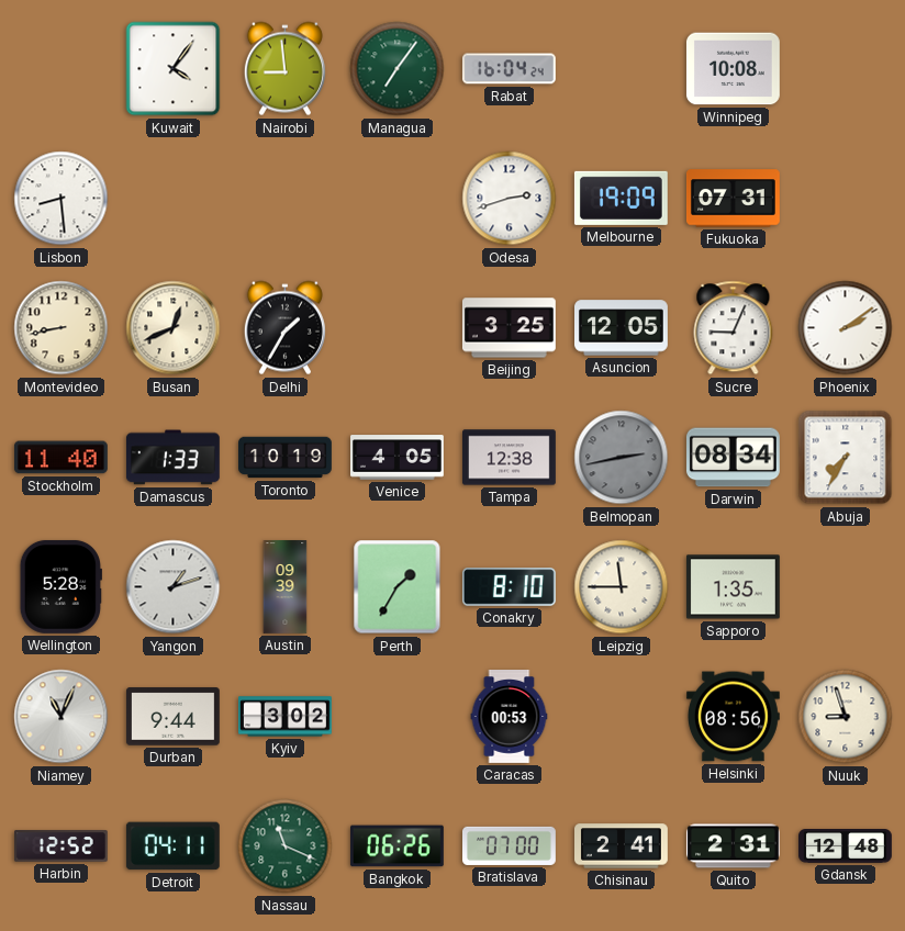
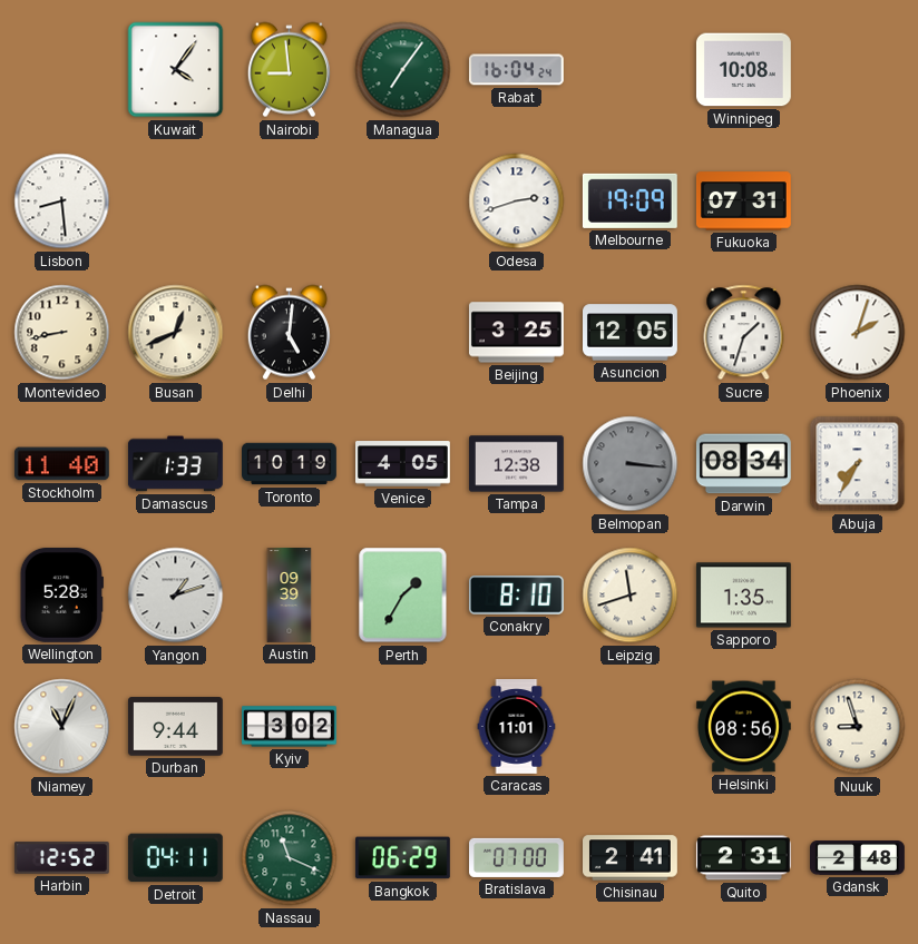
Delhi: 1:35 -> 5:01 (289, 333)
Sucre: 9:04 -> 1:33 (744, 333)
Phoenix: 2:09 -> 2:03 (858, 333)
Belmopan: 2:43 -> 3:16 (631, 464)
Leipzig: 11:45 -> 11:42 (631, 596)
Caracas: 00:53 -> 11:01 (517, 727)
Bangkok: 06:26 -> 06:29 (402, 858)
Gdansk: 12:48 -> 2:48 (858, 858)
